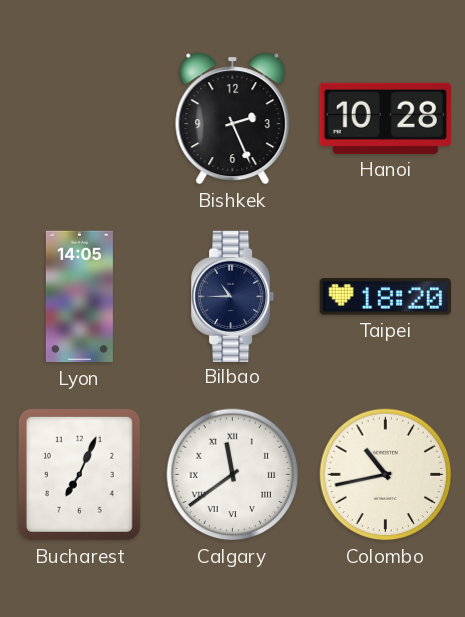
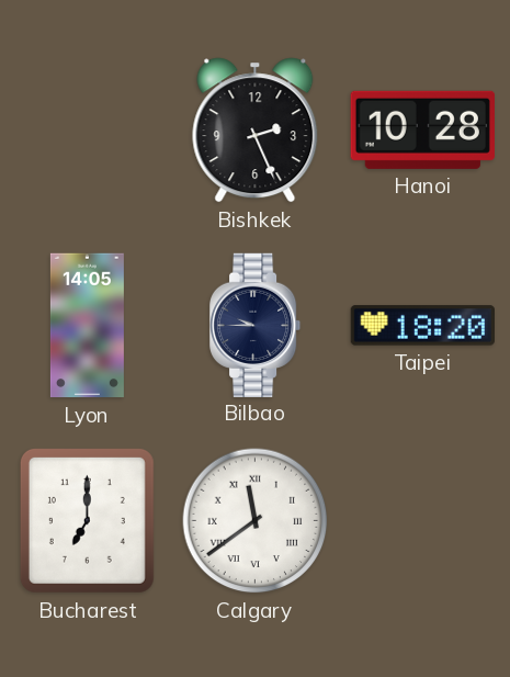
Bilbao: 10:45 -> 9:45 (257, 325)
Bucharest: 7:04 -> 7:00 (87, 520)
Colombo: 10:43 -> none (386, 475)
